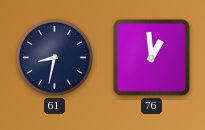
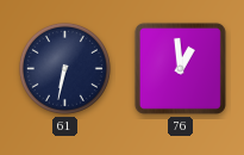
61: 8:32 -> 6:32 (64, 68)
